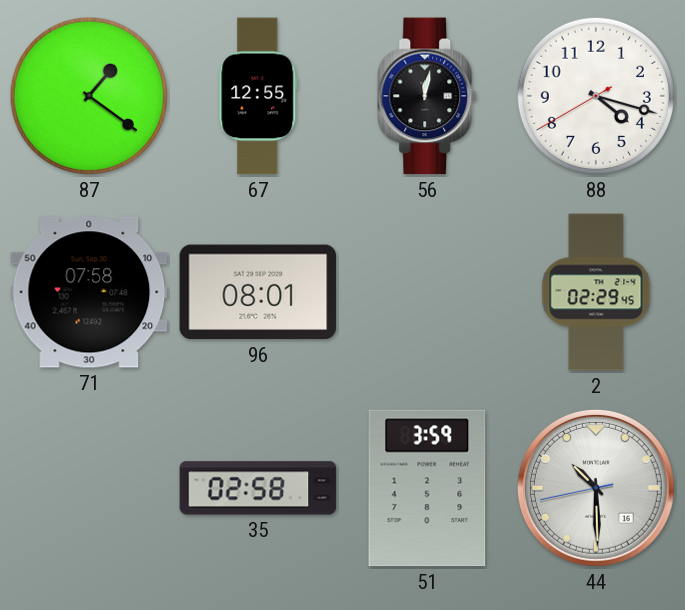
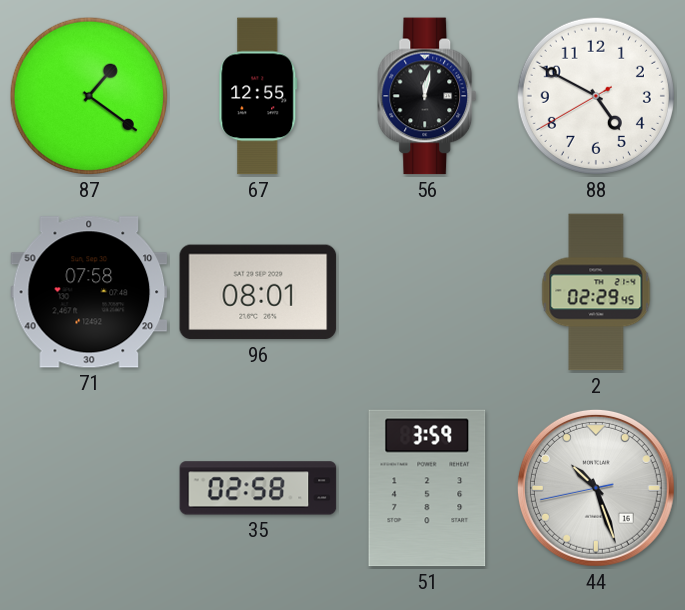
88: 4:17 -> 4:49 (596, 96)
44: 10:29 -> 10:26 (596, 488)
